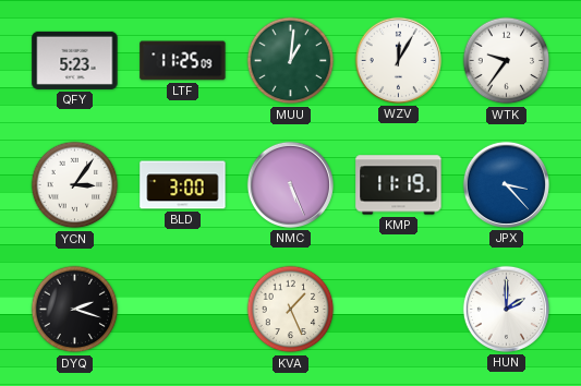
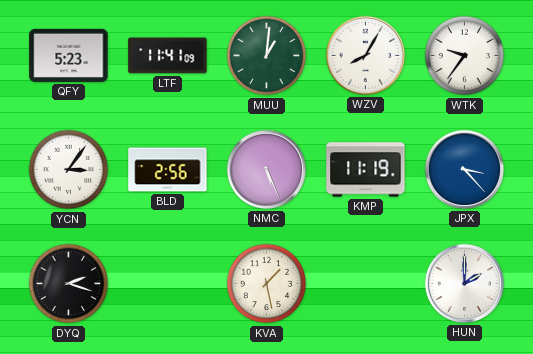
LTF: 11:25 -> 11:41 (168, 56)
WZV: 12:05 -> 8:05 (365, 55)
BLD: 3:00 -> 2:56 (168, 170)
KVA: 1:26 -> 1:28 (267, 284)
